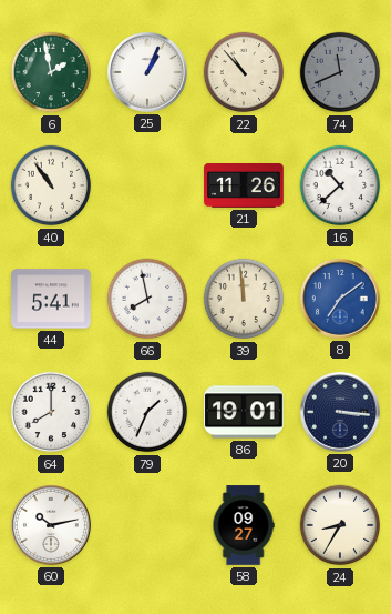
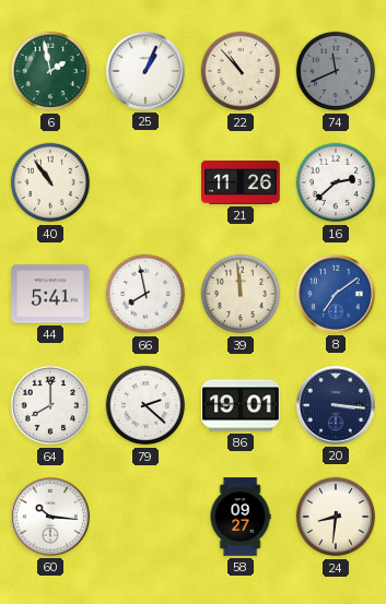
16: 10:38 -> 2:38 (336, 182)
79: 1:34 -> 2:22 (145, 405)
60: 10:13 -> 10:16 (51, 518)
24: 8:35 -> 8:31 (336, 517)
